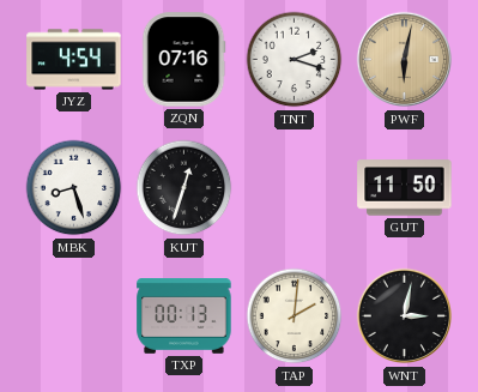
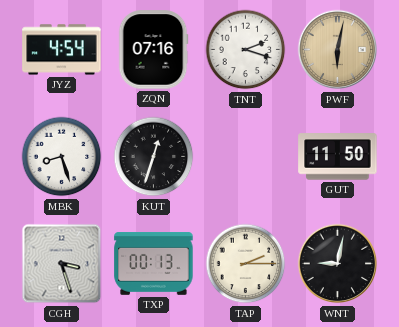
CGH: none -> 3:27 (62, 264)
TAP: 2:01 -> 2:15 (246, 264)
WNT: 3:02 -> 9:02 (338, 264)
